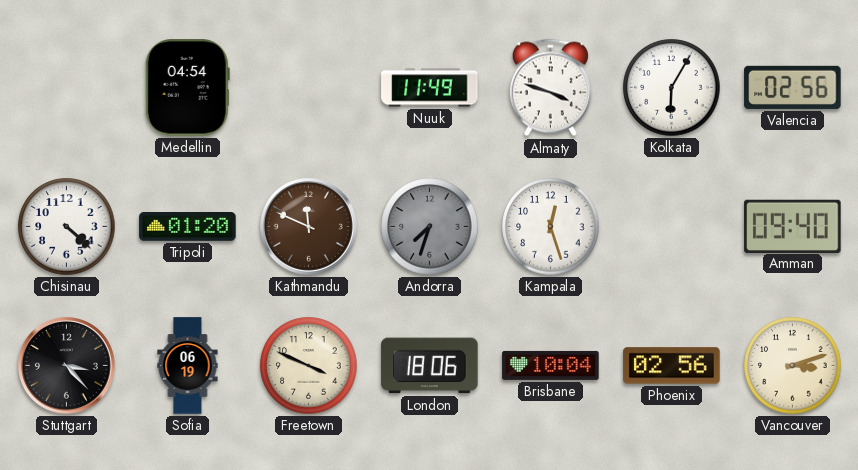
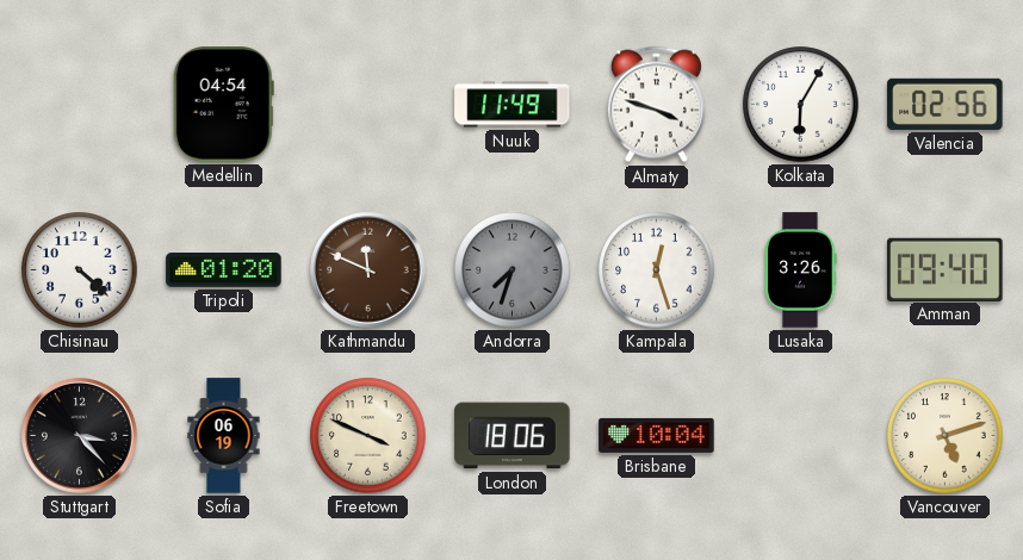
Lusaka: none -> 3:26 (801, 270)
Phoenix: 02:56 -> none (672, 366)
Vancouver: 3:12 -> 5:12 (945, 436)
